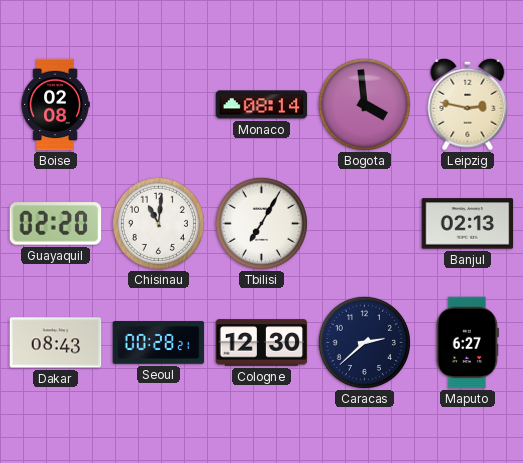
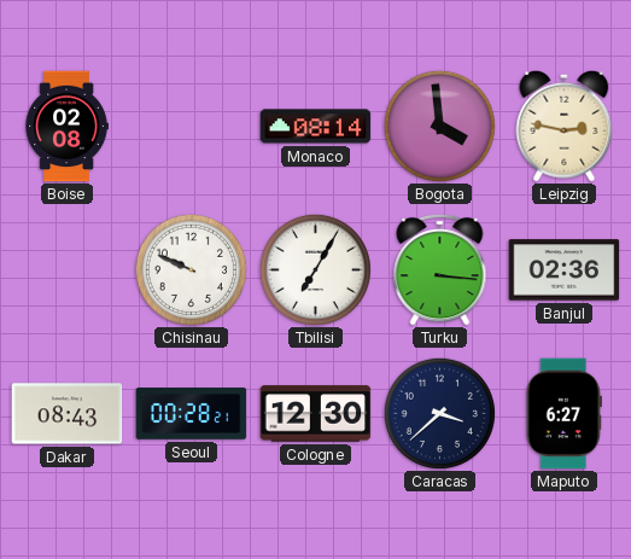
Guayaquil: 02:20 -> none (56, 224)
Chisinau: 11:01 -> 9:49 (191, 269)
Turku: none -> 3:16 (440, 269)
Banjul: 02:13 -> 02:36 (565, 270)
Caracas: 2:38 -> 3:38 (439, 413)
